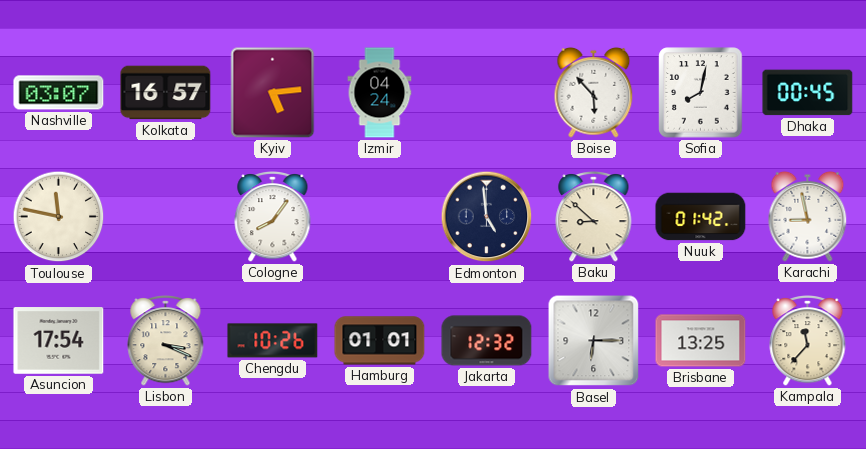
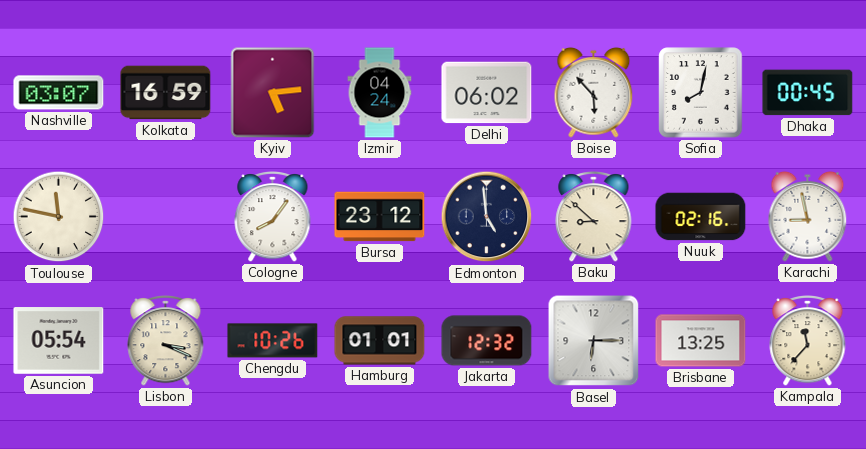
Kolkata: 16:57 -> 16:59 (166, 93)
Delhi: none -> 06:02 (487, 93)
Bursa: none -> 23:12 (380, 217)
Nuuk: 01:42 -> 02:16 (701, 217)
Asuncion: 17:54 -> 05:54 (59, 341)
